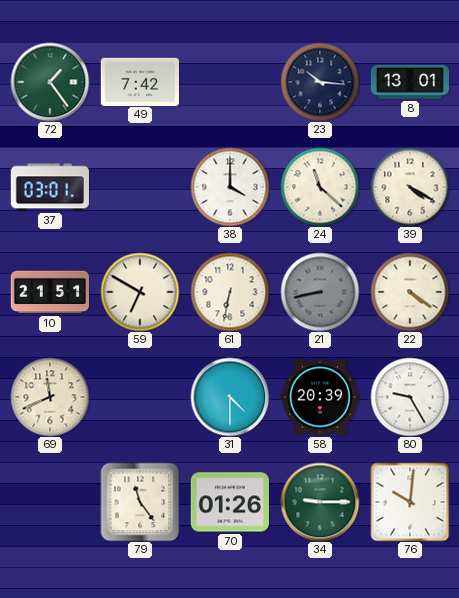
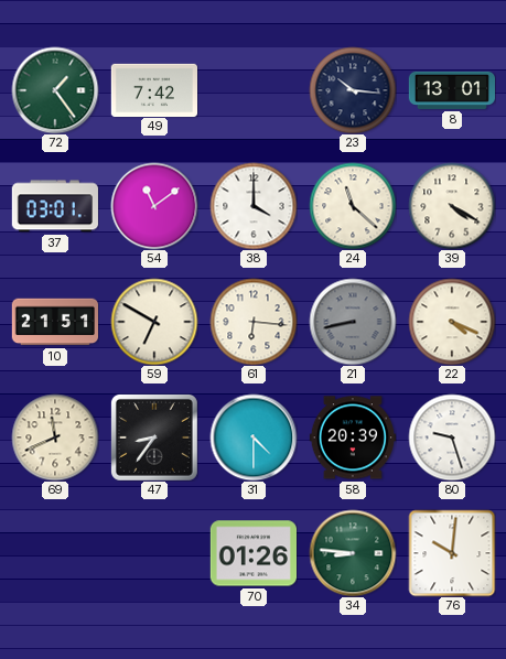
54: none -> 11:09 (154, 206)
61: 6:32 -> 6:16 (254, 322)
22: 4:21 -> 4:19 (452, 322)
47: none -> 8:36 (154, 437)
80: 9:25 -> 9:27 (452, 437)
79: 11:24 -> none (140, 502)
34: 9:15 -> 8:46 (353, 553)
